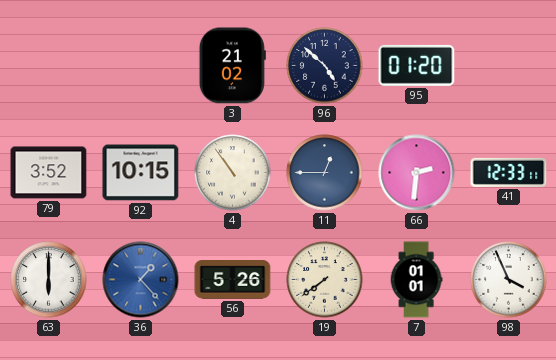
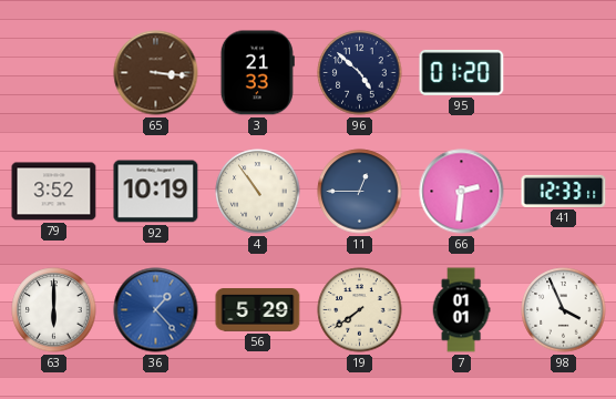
65: none -> 3:16 (156, 73)
3: 21:02 -> 21:33 (257, 73)
92: 10:15 -> 10:19 (156, 192)
56: 5:26 -> 5:29 (258, 310)
